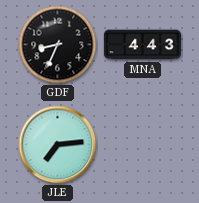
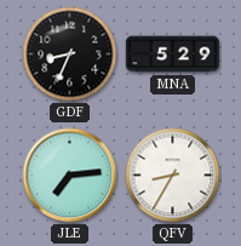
MNA: 4:43 -> 5:29 (172, 55)
QFV: none -> 8:35 (173, 176)
